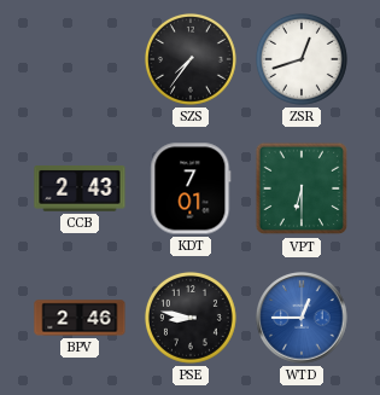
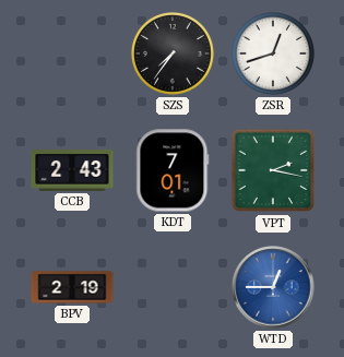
VPT: 6:30 -> 2:17 (273, 170)
BPV: 2:46 -> 2:19 (72, 287)
PSE: 8:47 -> none (191, 318)
